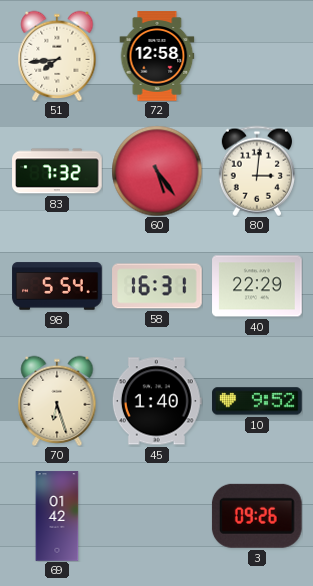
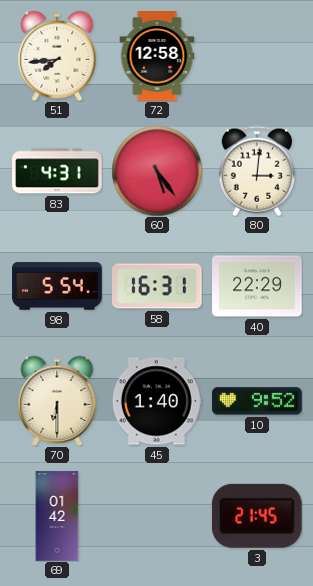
83: 7:32 -> 4:31 (57, 171)
70: 6:27 -> 6:30 (57, 401)
3: 09:26 -> 21:45 (257, 516)
